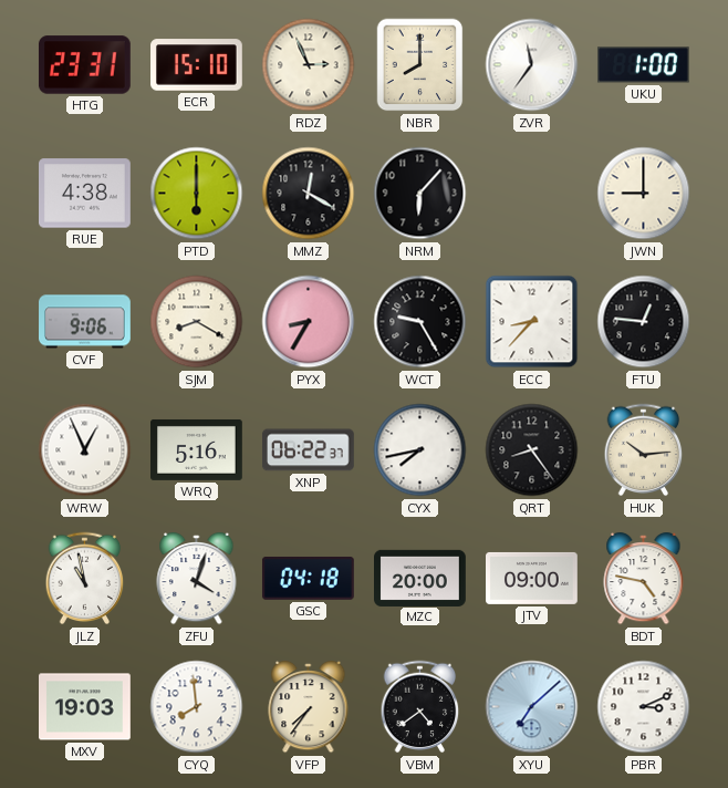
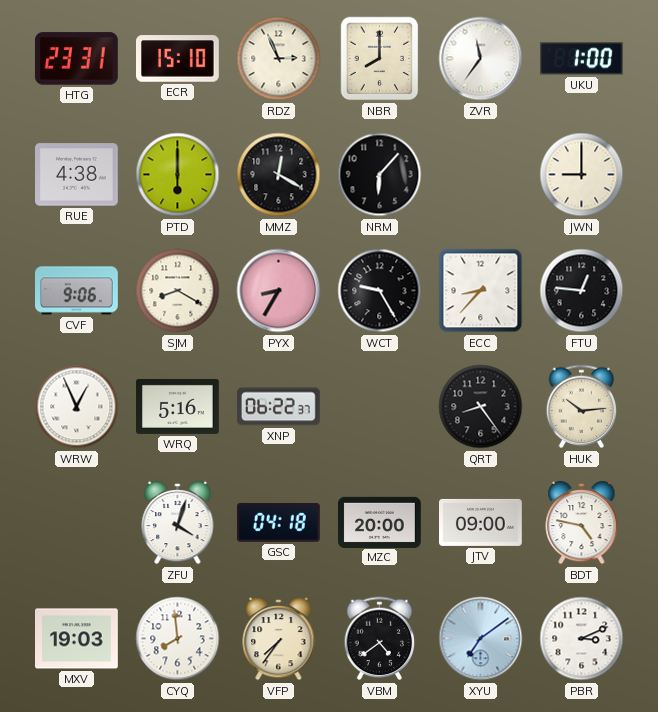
CYX: 7:43 -> none (420, 450)
JLZ: 10:58 -> none (85, 579)
XYU: 7:08 -> 7:09 (481, 639)
